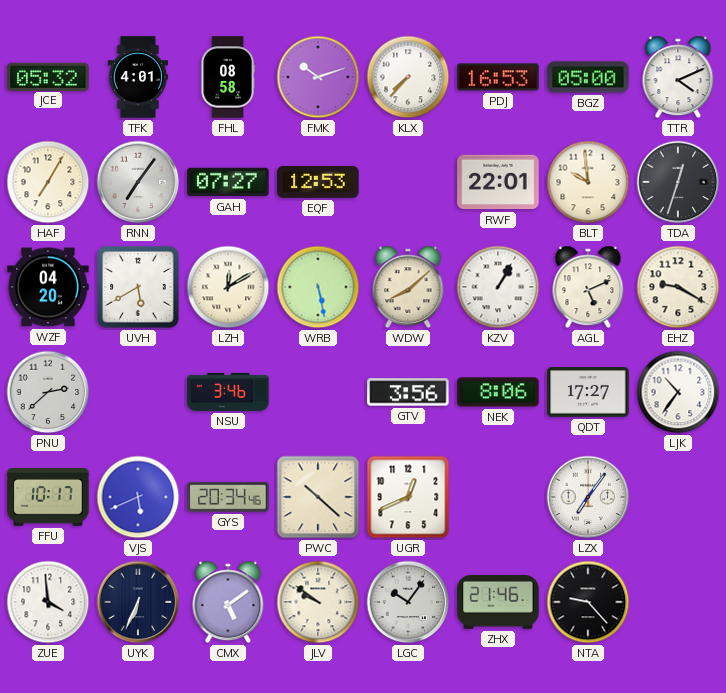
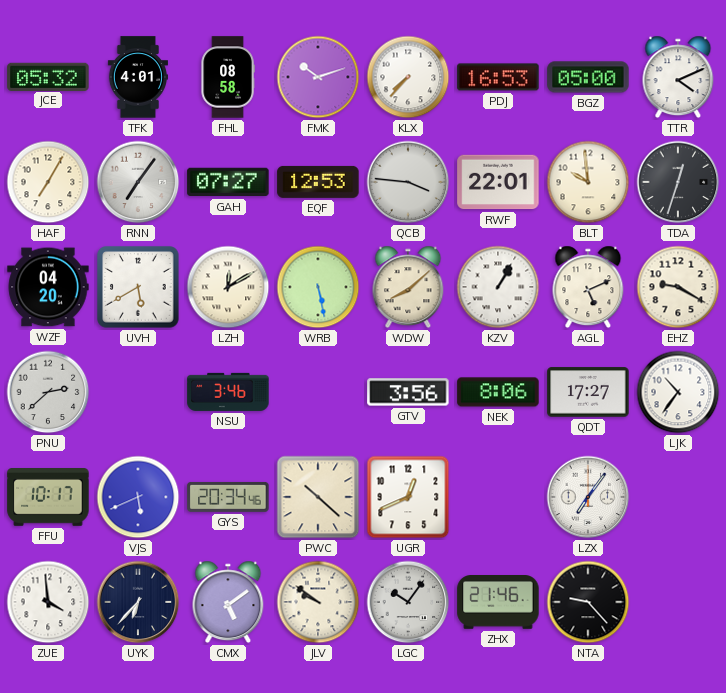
QCB: none -> 3:46 (408, 182)
UYK: 6:34 -> 6:37 (138, 602)
